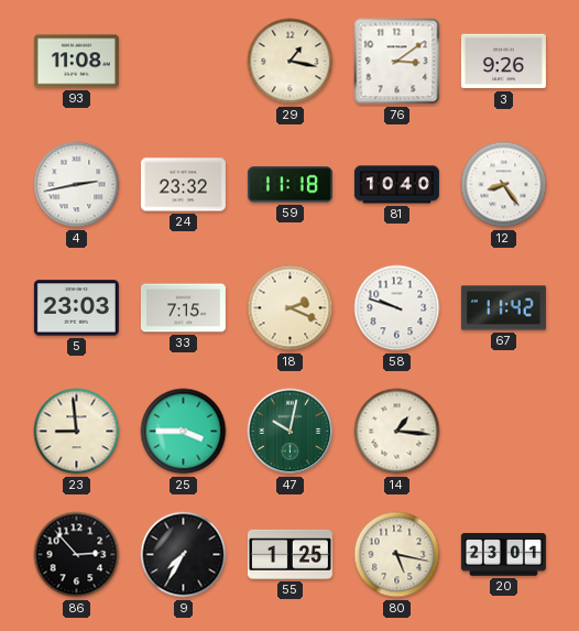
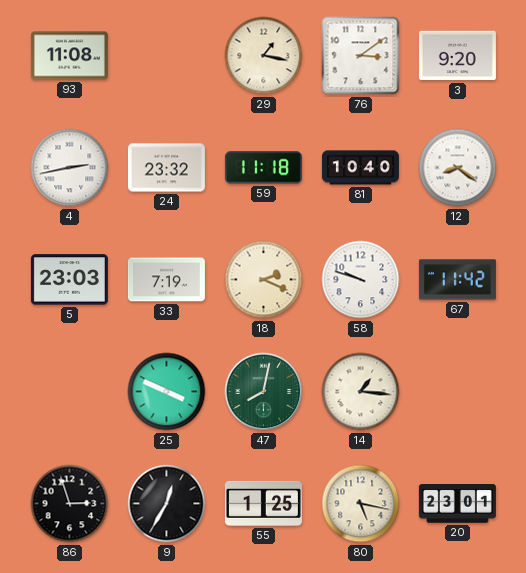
3: 9:26 -> 9:20 (457, 56)
12: 8:24 -> 8:21 (458, 168)
33: 7:15 -> 7:19 (166, 280)
23: 8:59 -> none (77, 432)
25: 3:45 -> 3:49 (167, 392)
47: 10:02 -> 8:02 (264, 392)
86: 2:53 -> 2:57 (70, 504)
9: 7:35 -> 12:35 (167, 504)
